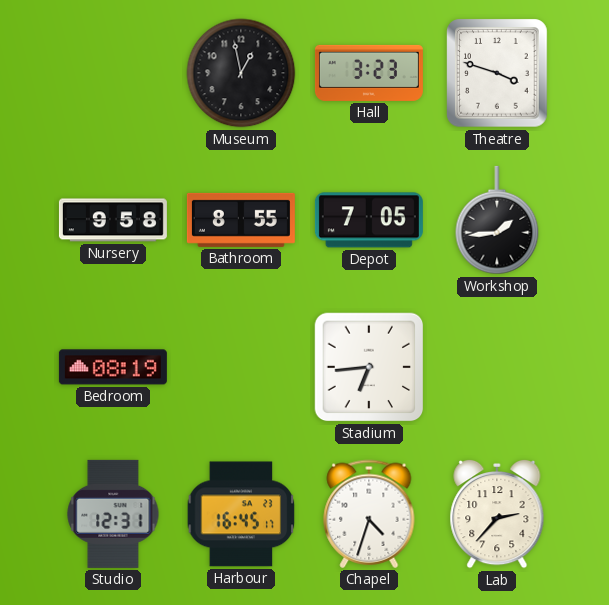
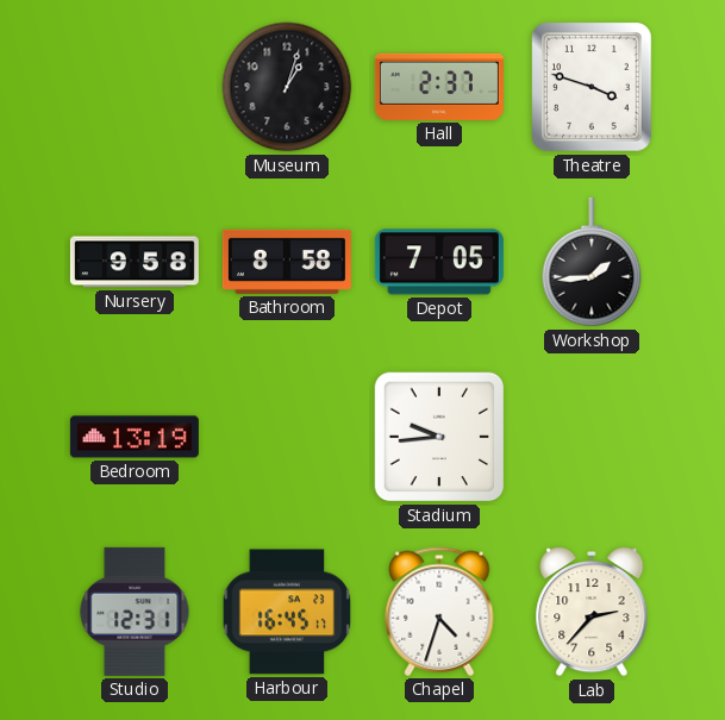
Museum: 12:58 -> 1:03 (287, 87)
Hall: 3:23 -> 2:37 (439, 87)
Bathroom: 8:55 -> 8:58 (287, 262)
Bedroom: 08:19 -> 13:19 (135, 437)
Stadium: 6:44 -> 9:44 (439, 437)
